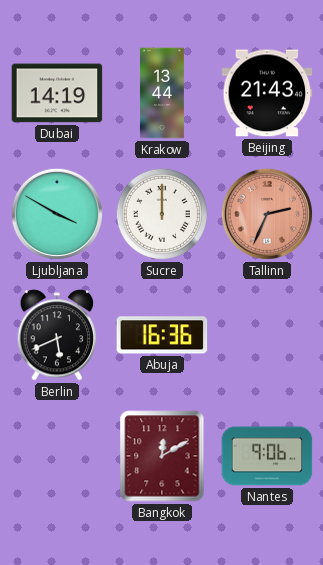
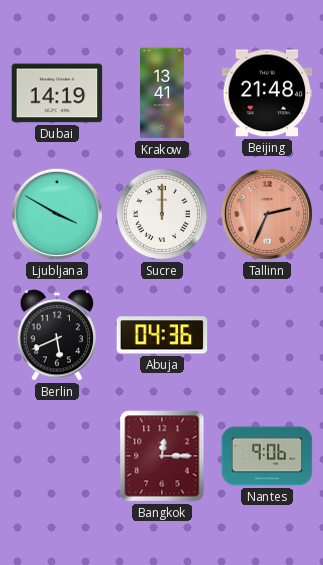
Krakow: 13:44 -> 13:41 (162, 93)
Beijing: 21:43 -> 21:48 (267, 93)
Abuja: 16:36 -> 04:36 (162, 335)
Bangkok: 12:10 -> 12:15 (162, 456)
